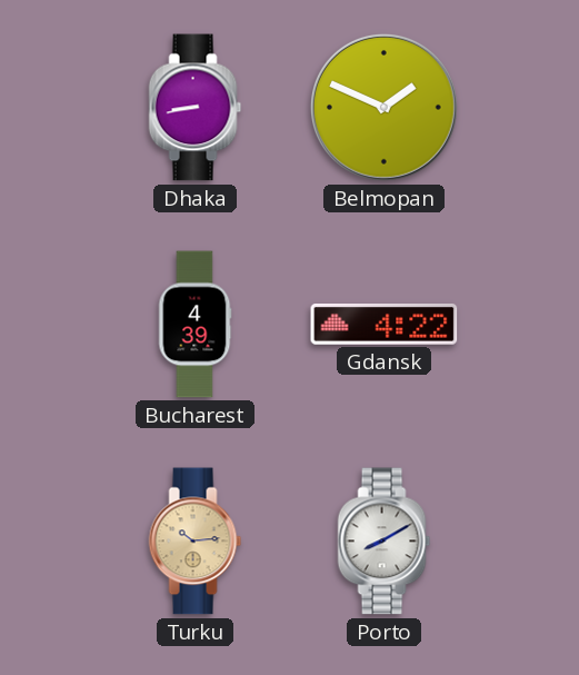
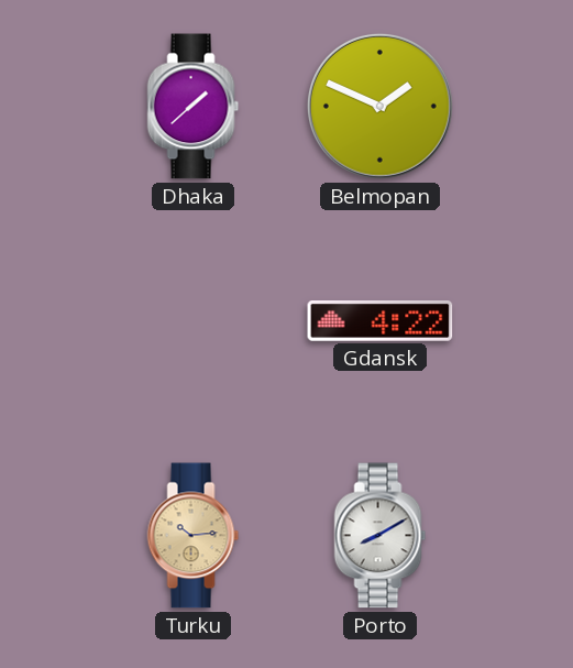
Dhaka: 8:43 -> 1:38 (194, 107)
Bucharest: 4:39 -> none (194, 325)
